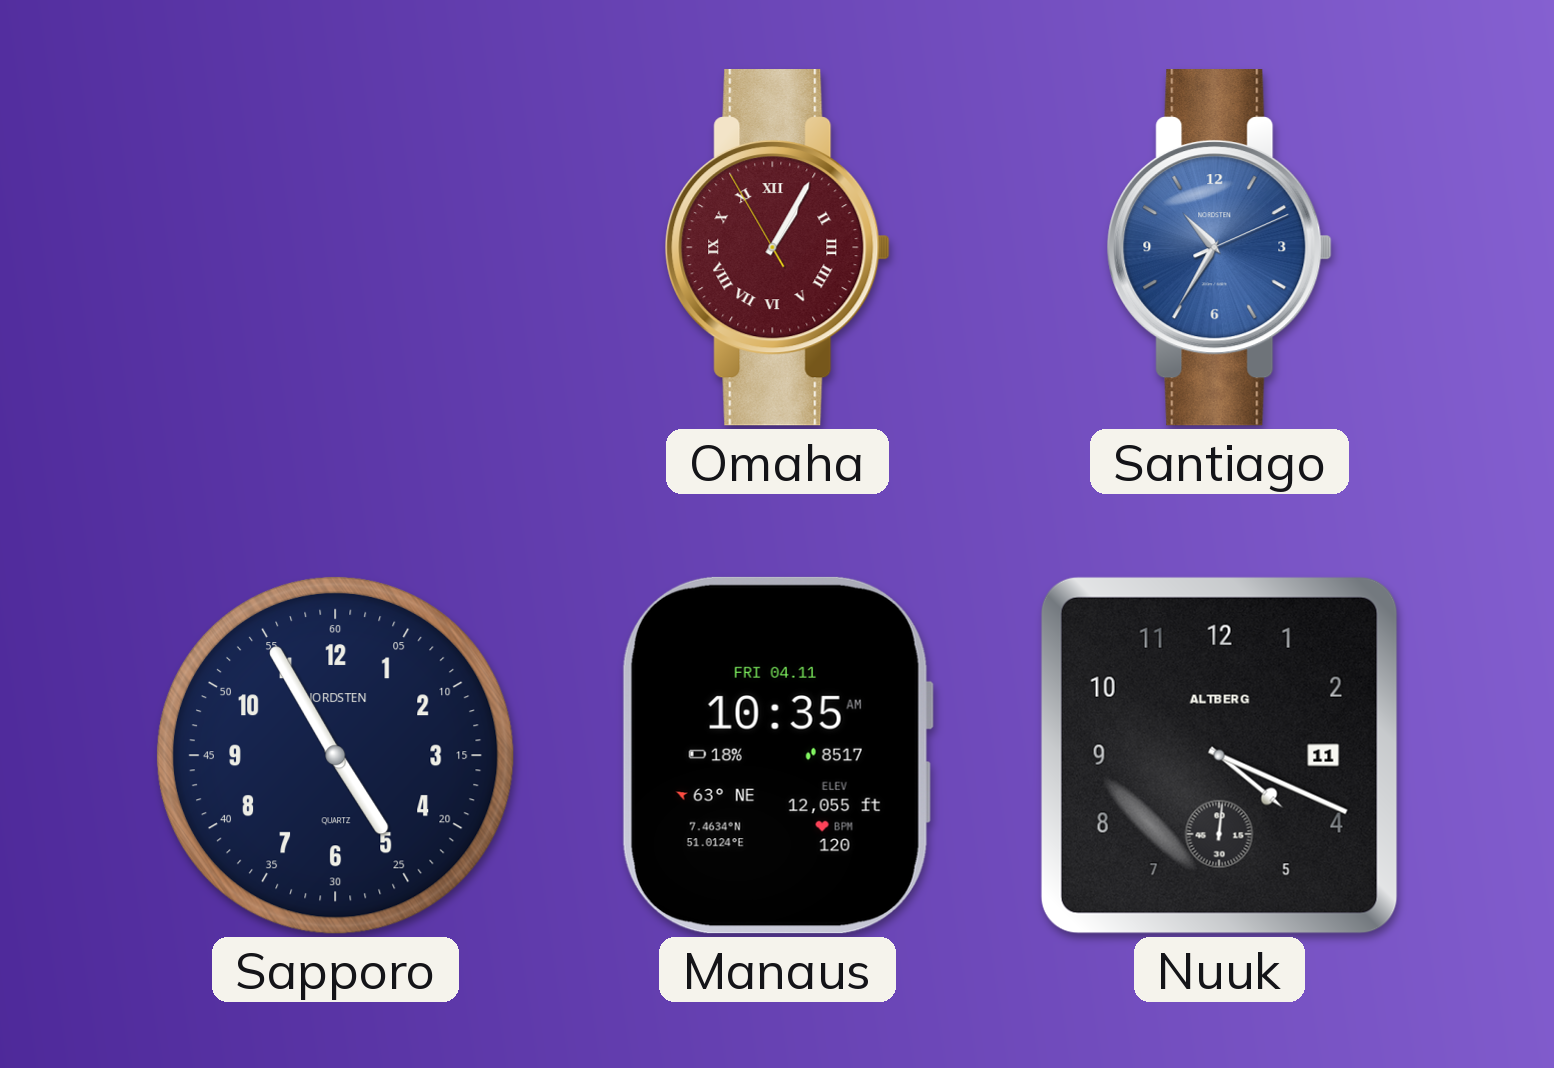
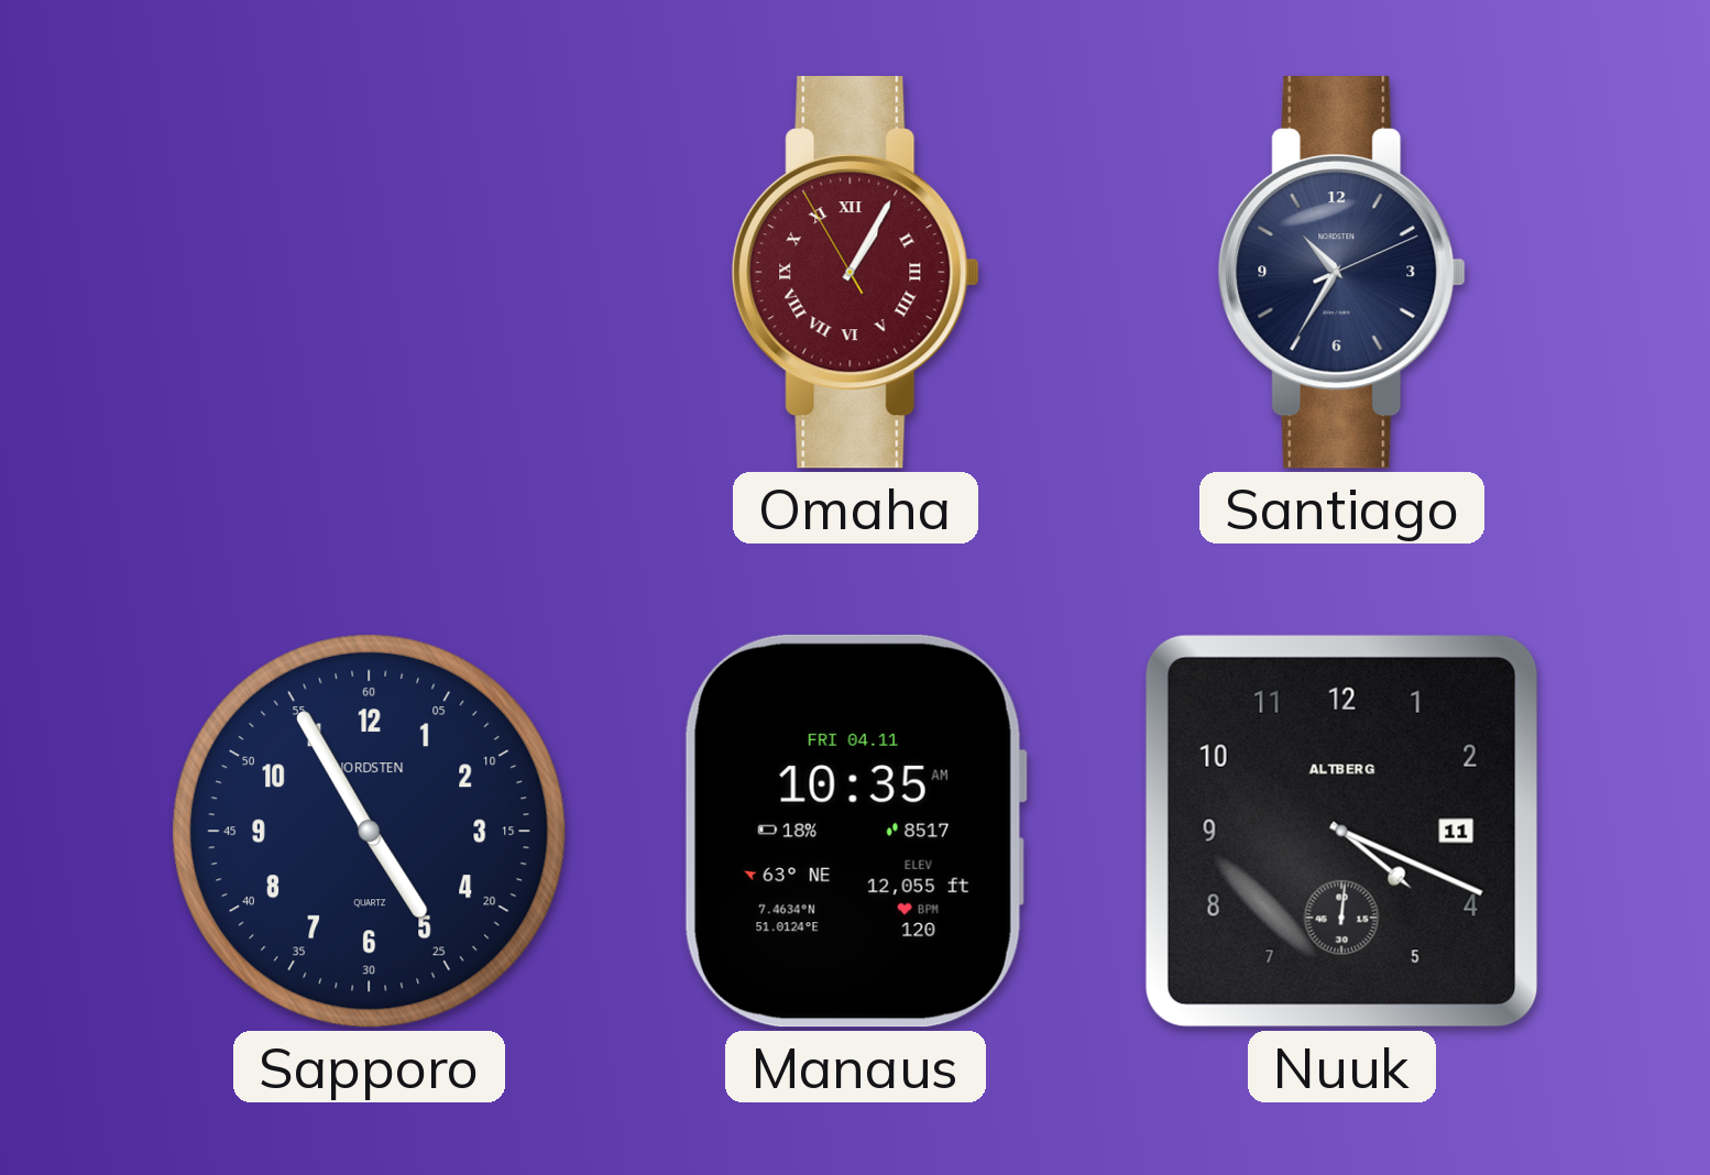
Santiago dial: blue -> navy (1341, 273)
